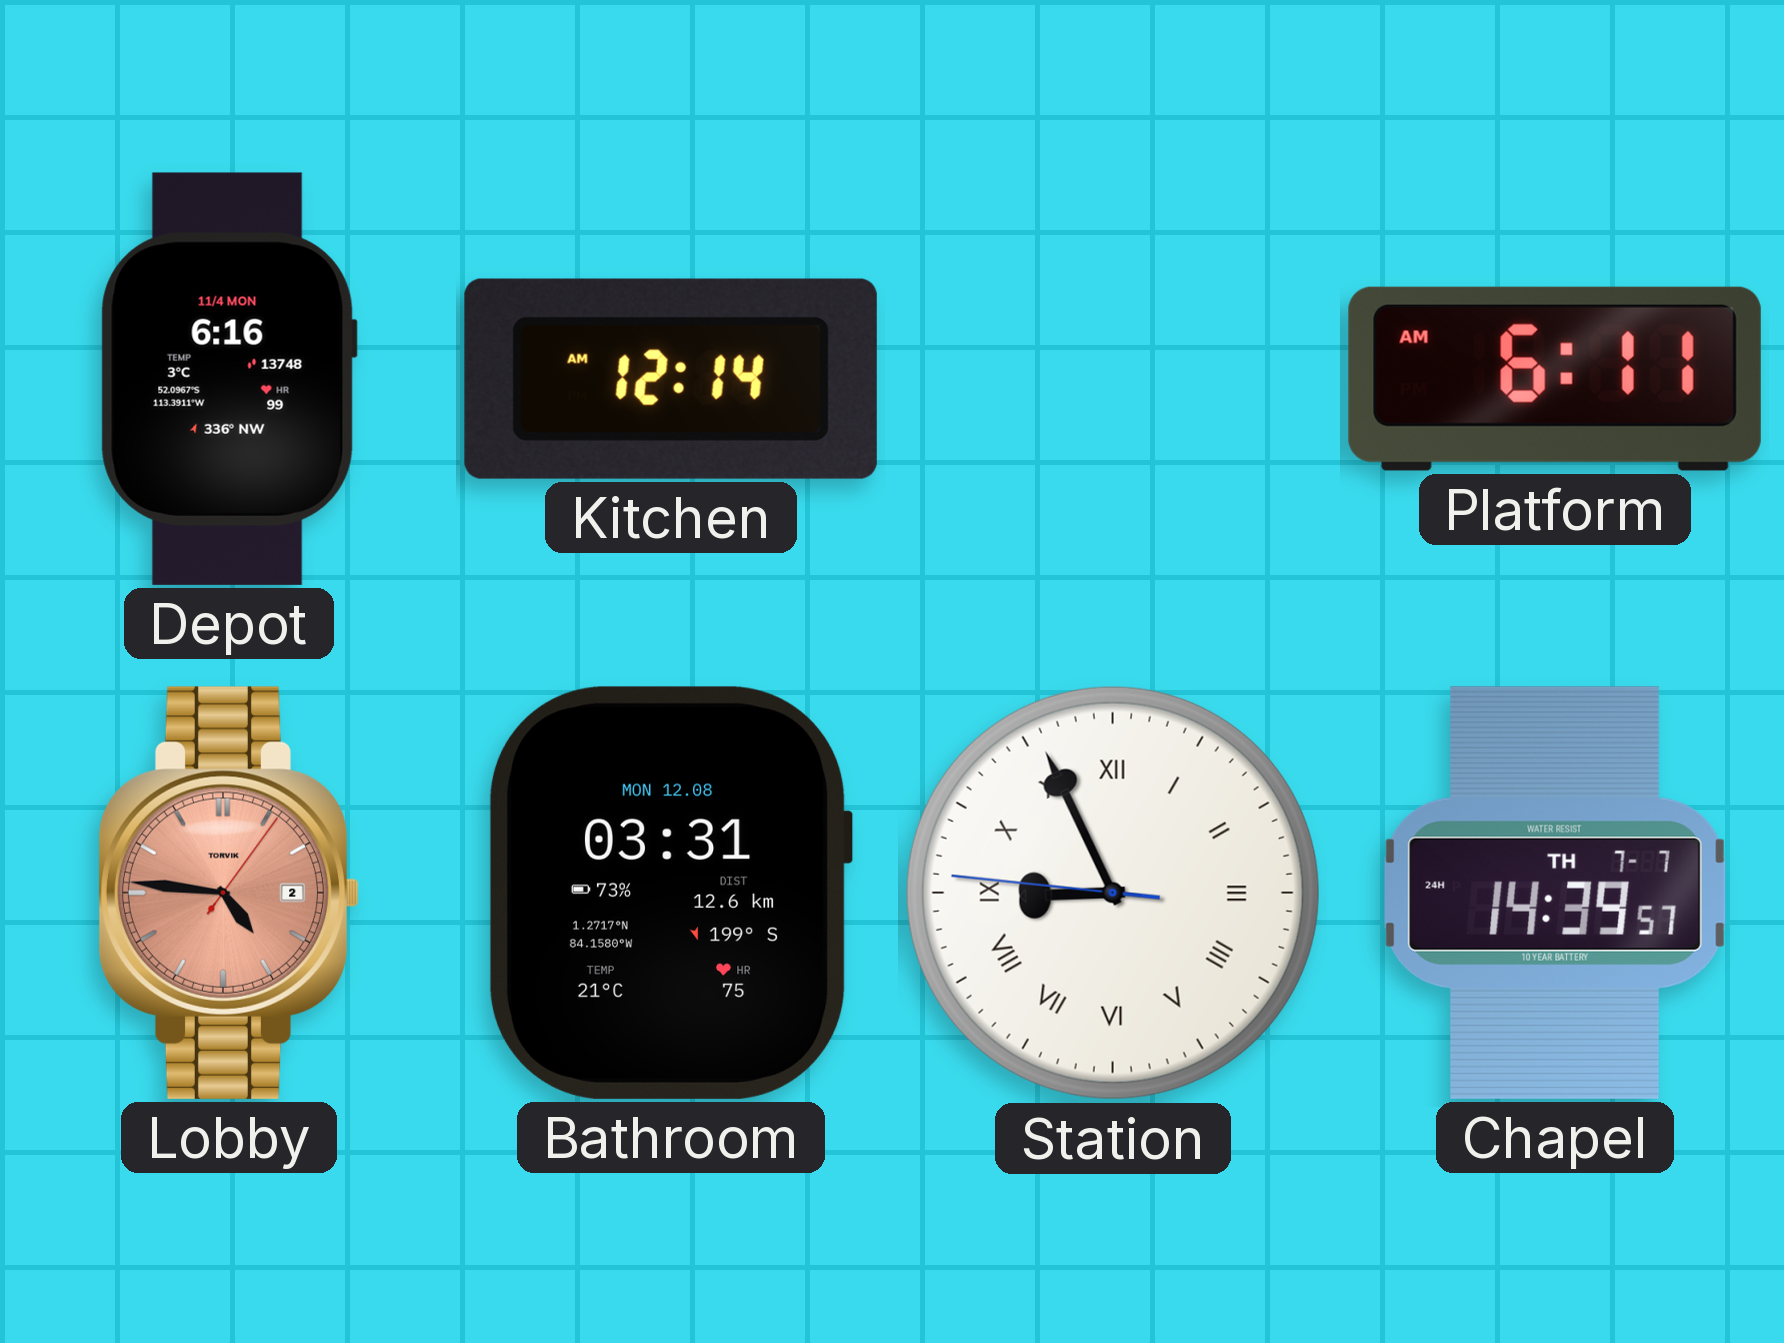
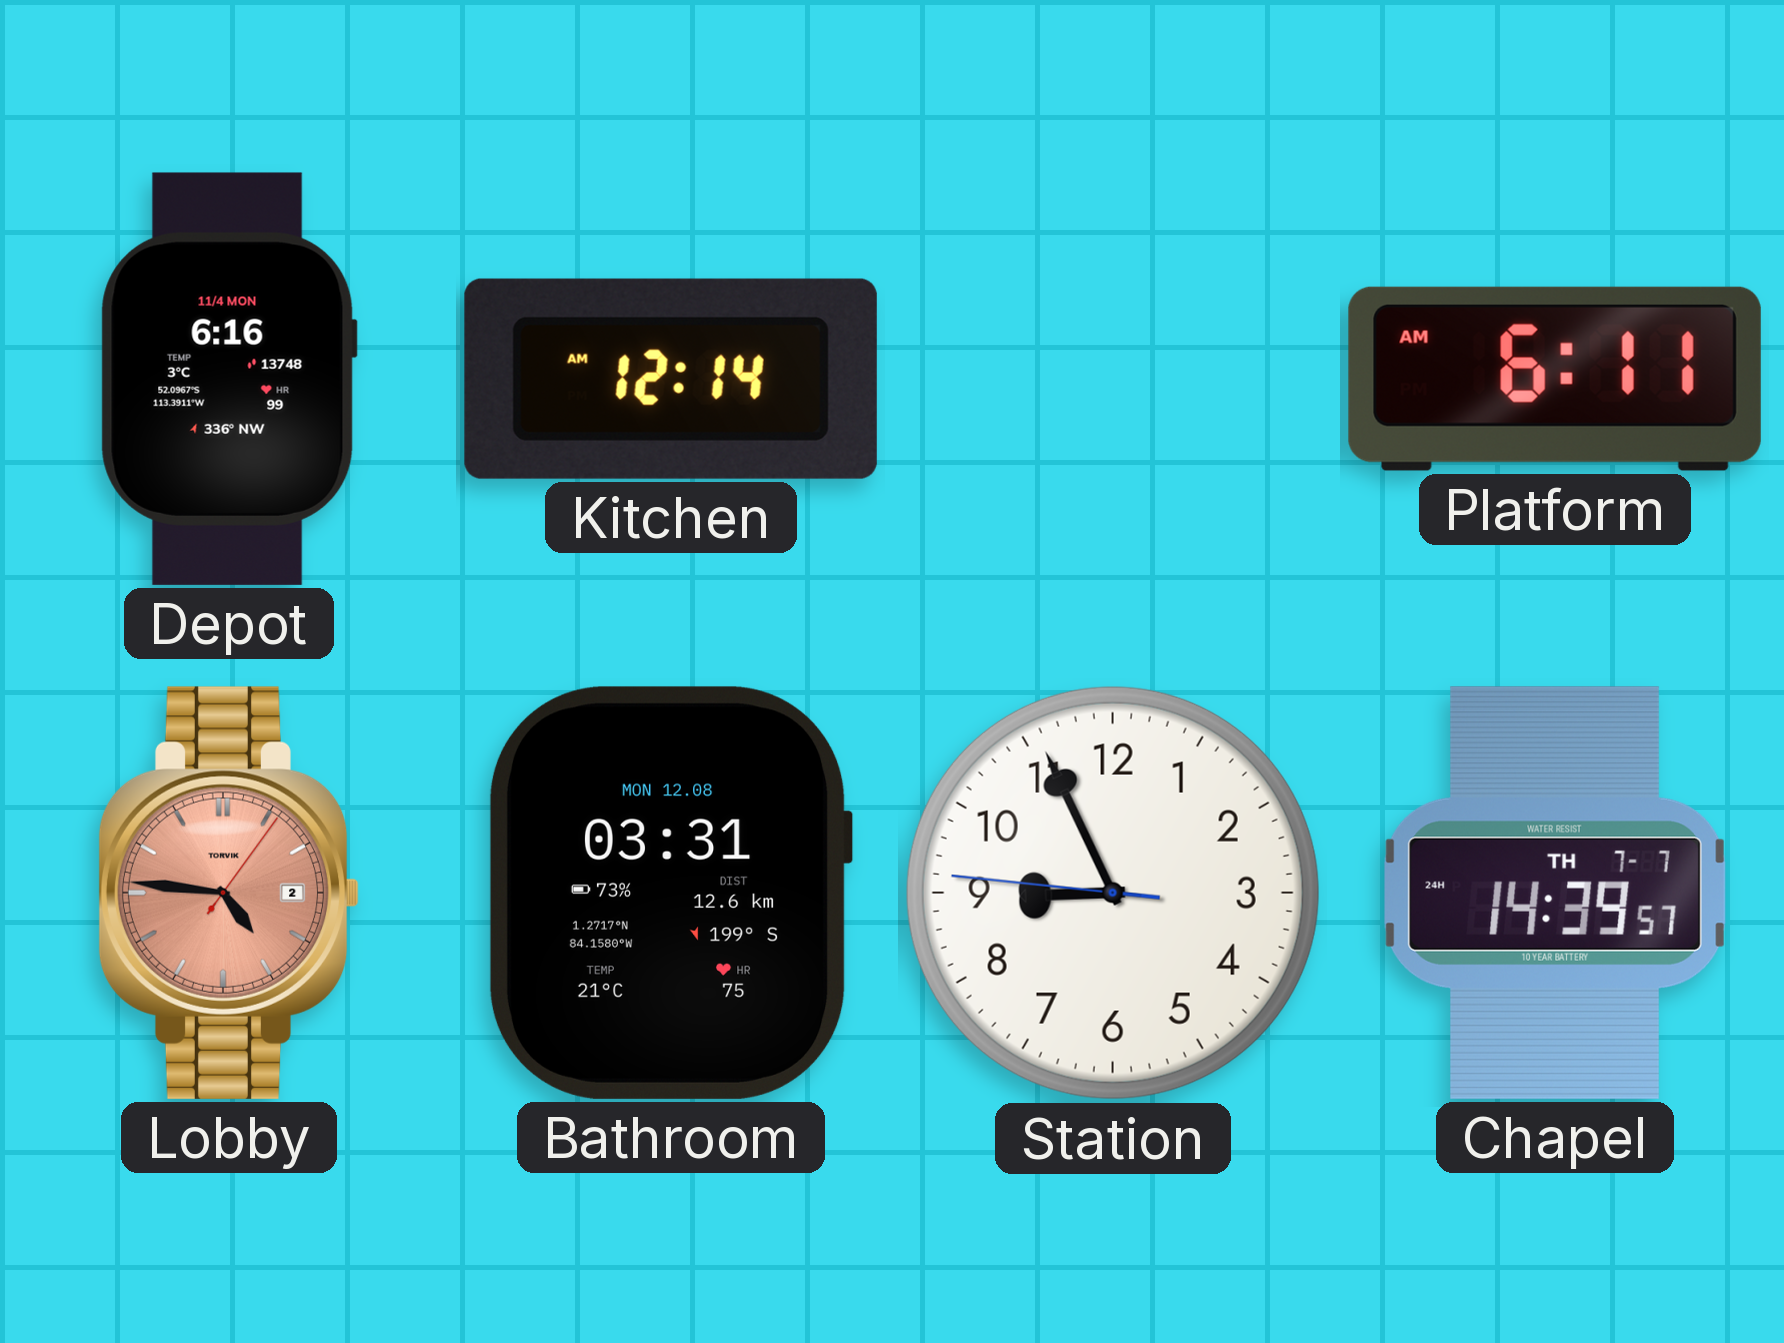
Station numerals: Roman -> Arabic (1113, 893)
